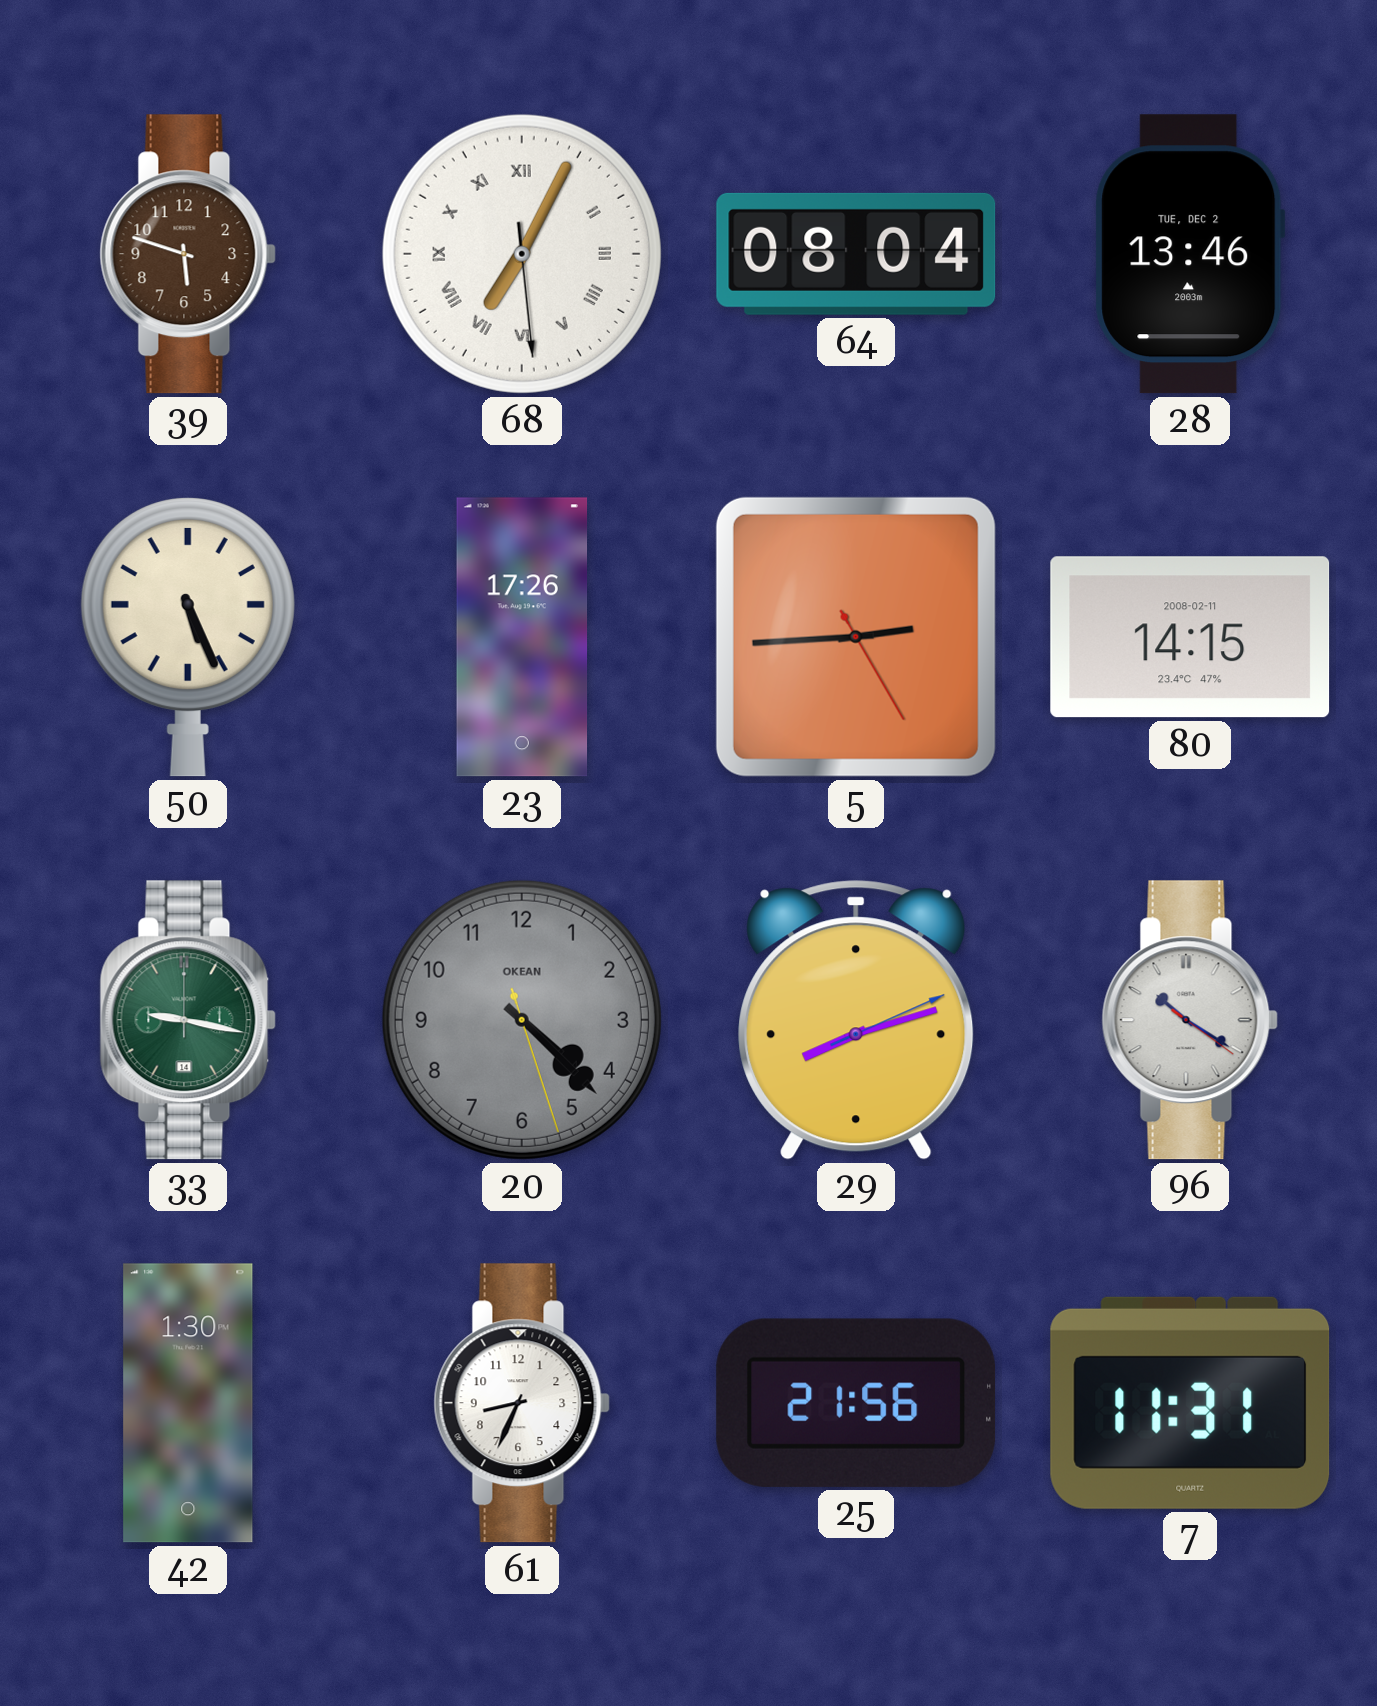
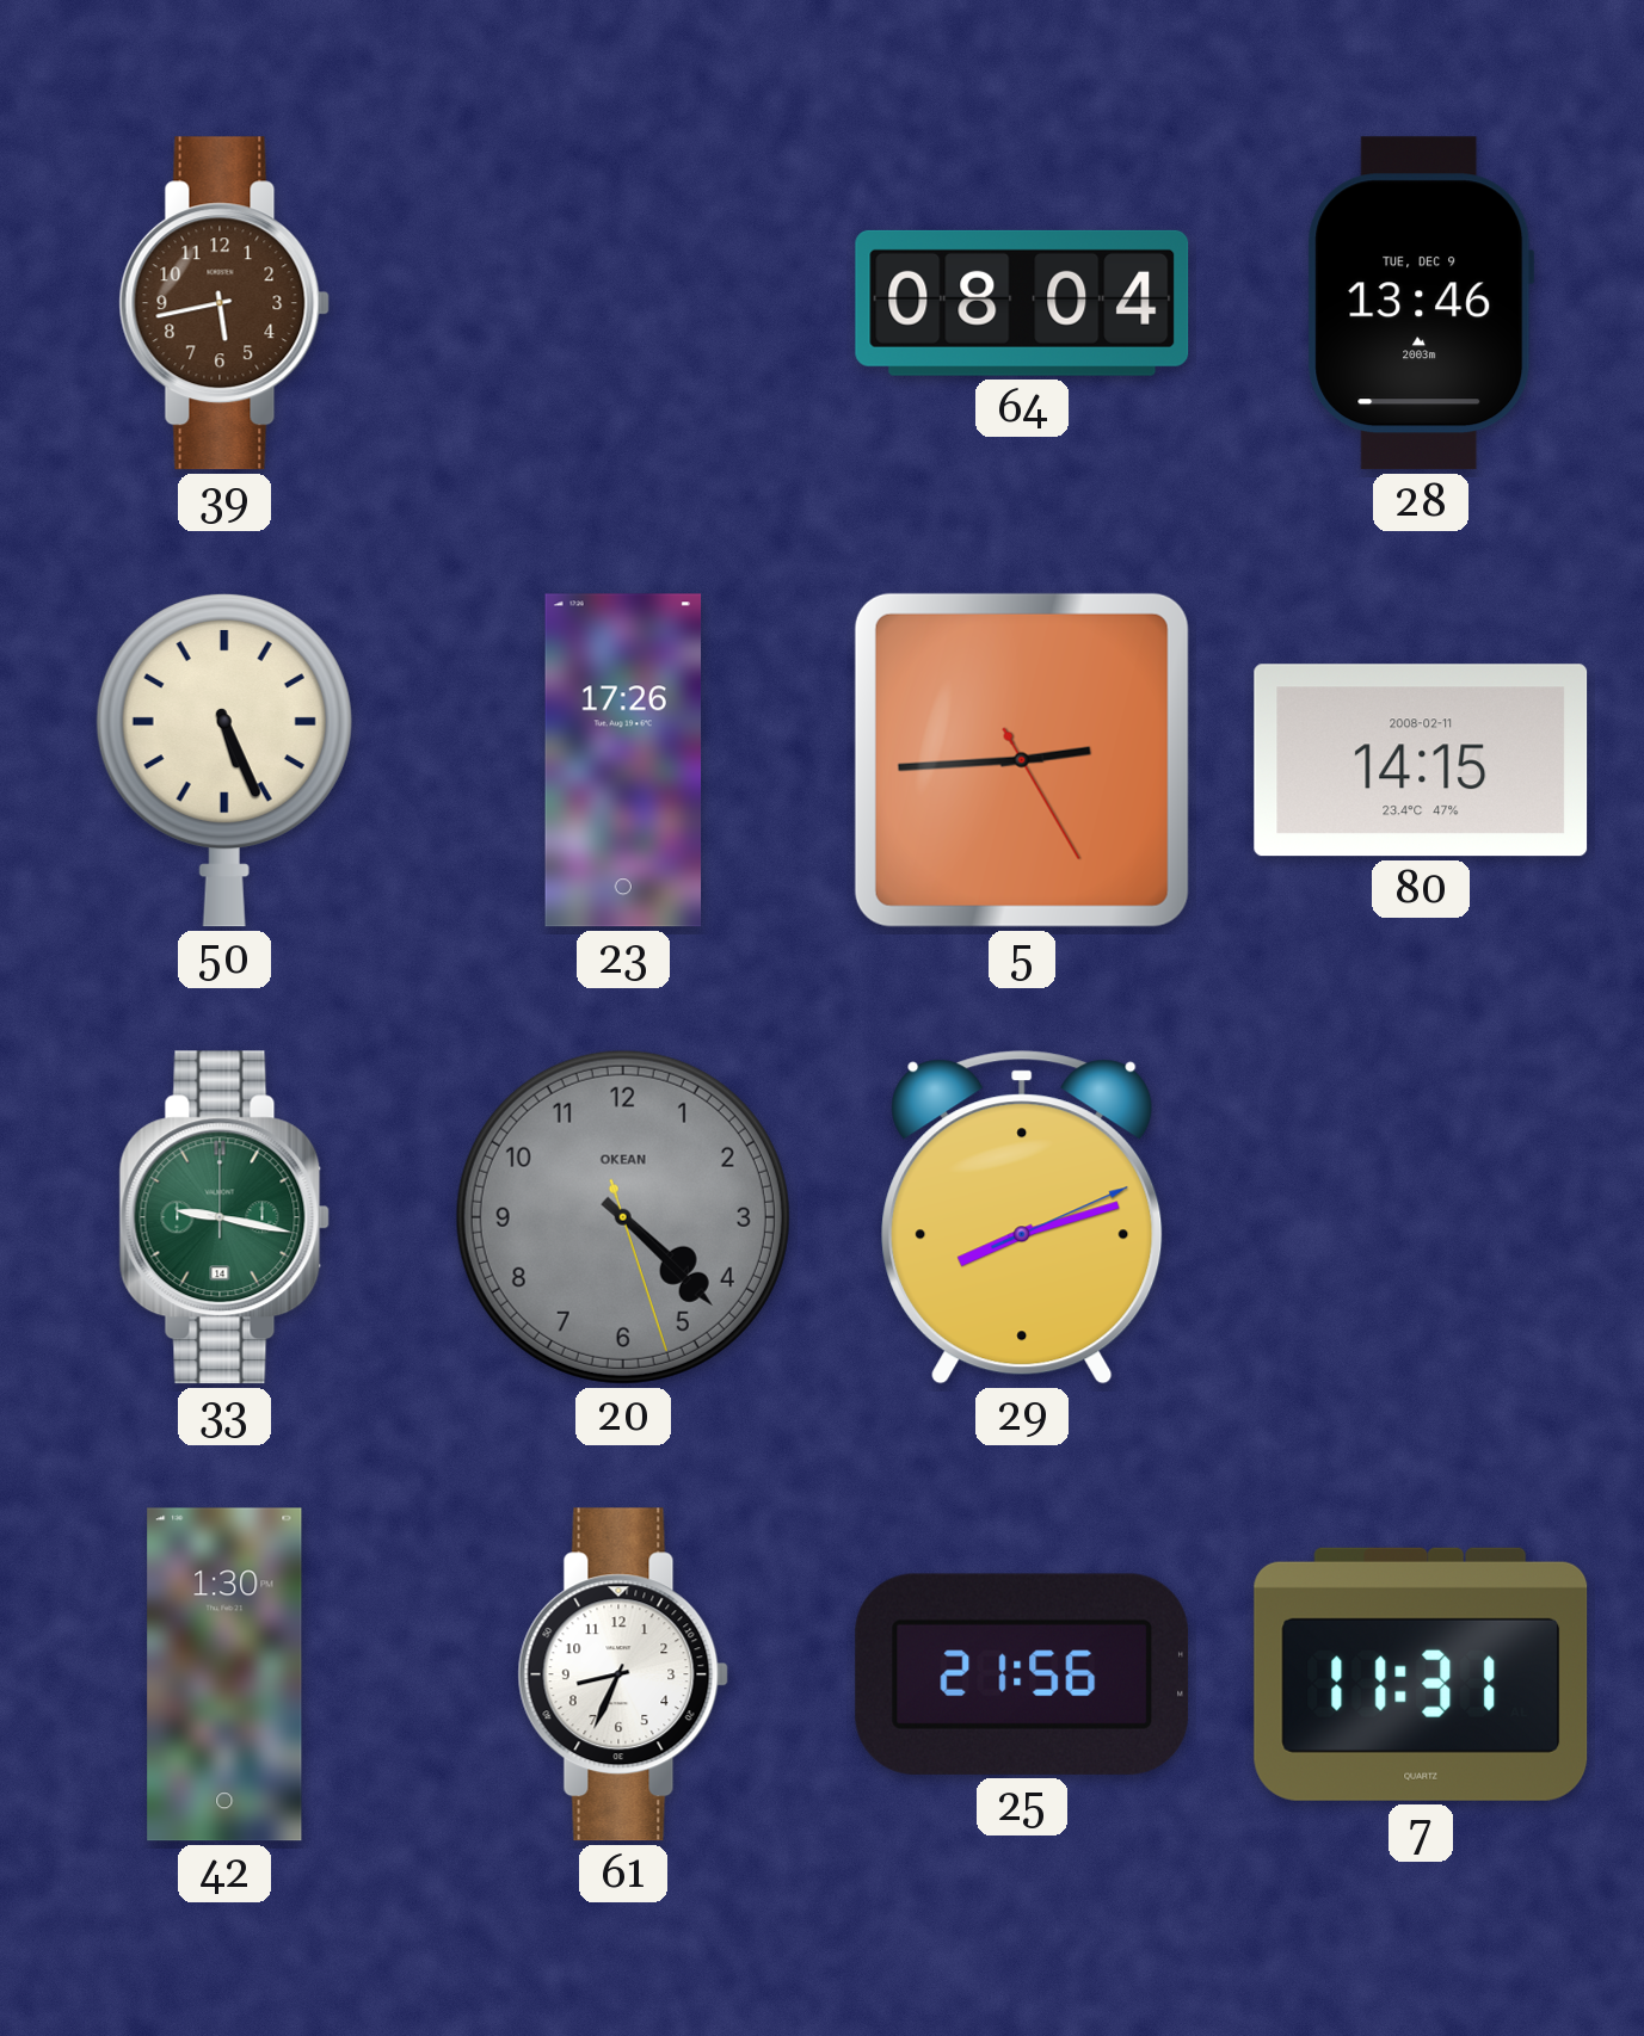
39: 5:48 -> 5:43 (224, 303)
68: 7:04 -> none (522, 254)
28 date: TUE, DEC 2 -> TUE, DEC 9 (1421, 303)
96: 10:20 -> none (1190, 1020)
